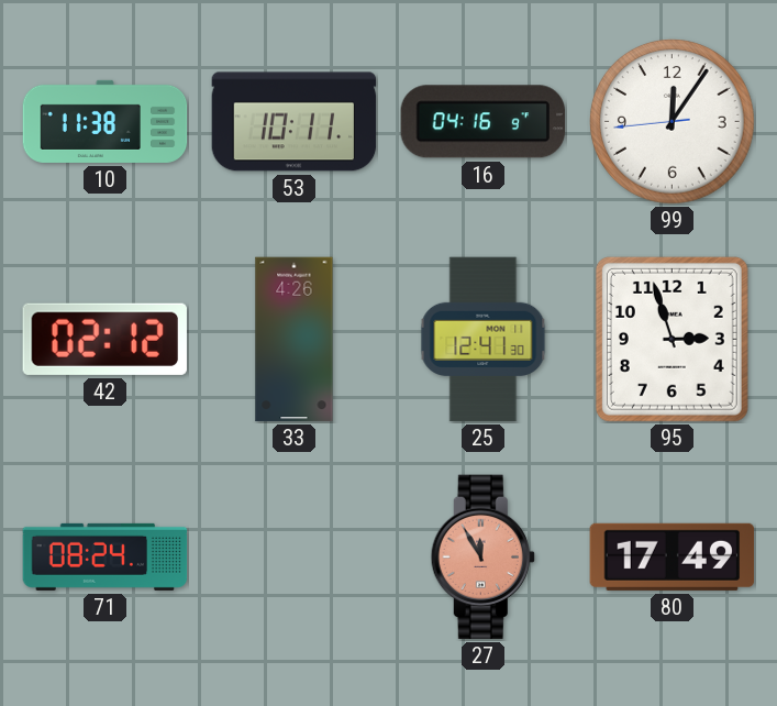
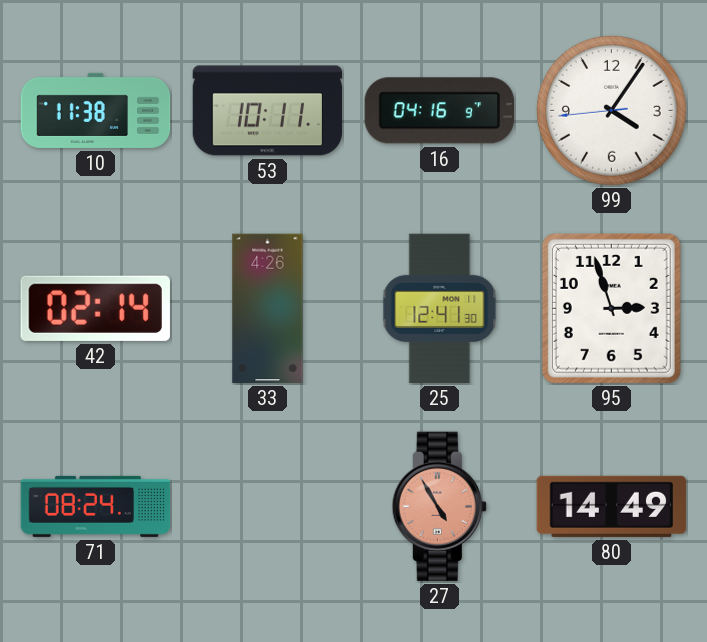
99: 12:05 -> 4:05 (612, 111)
42: 02:12 -> 02:14 (95, 308)
27: 11:55 -> 4:55 (439, 507)
80: 17:49 -> 14:49 (612, 506)
